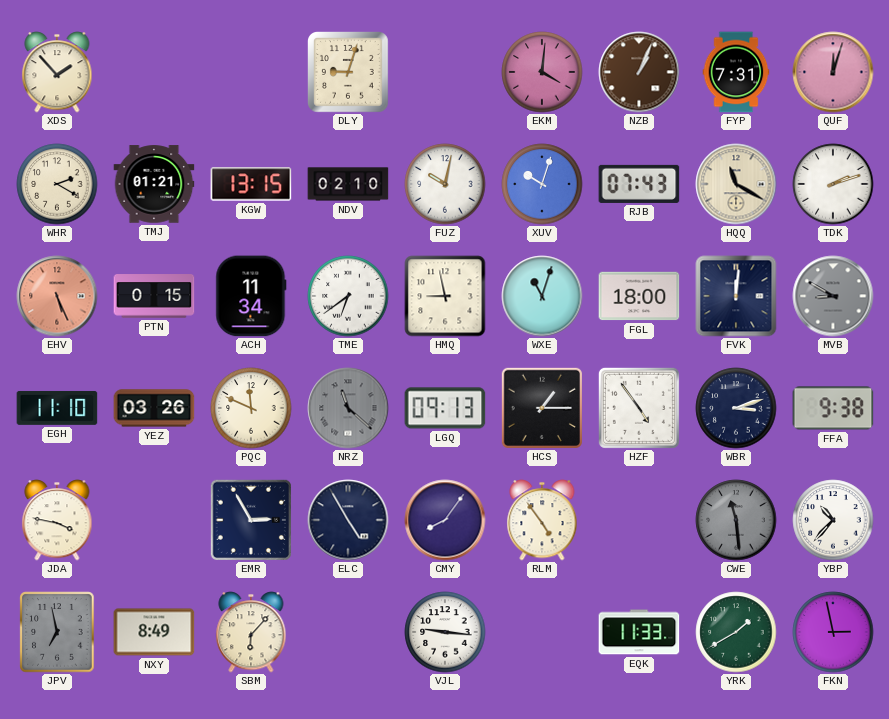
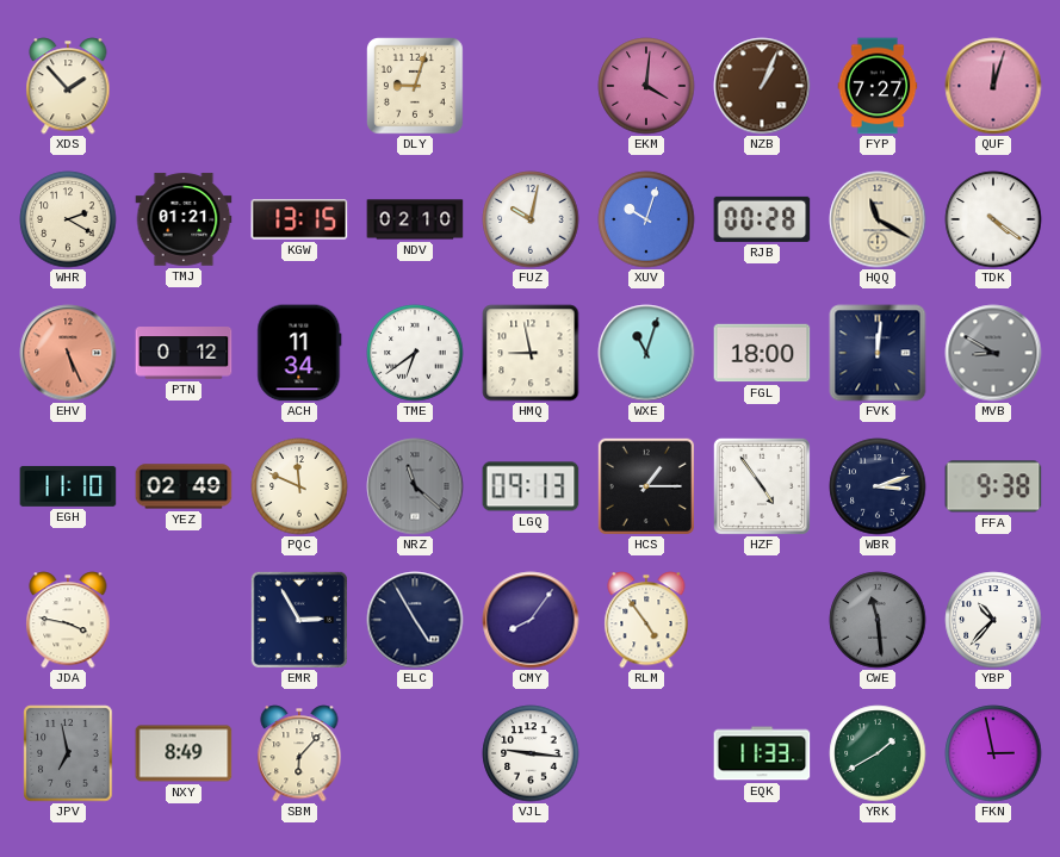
FYP: 7:31 -> 7:27 (878, 86)
RJB: 07:43 -> 00:28 (762, 219)
TDK: 2:12 -> 4:21 (993, 219)
PTN: 0:15 -> 0:12 (184, 353)
YEZ: 03:26 -> 02:49 (184, 486)
